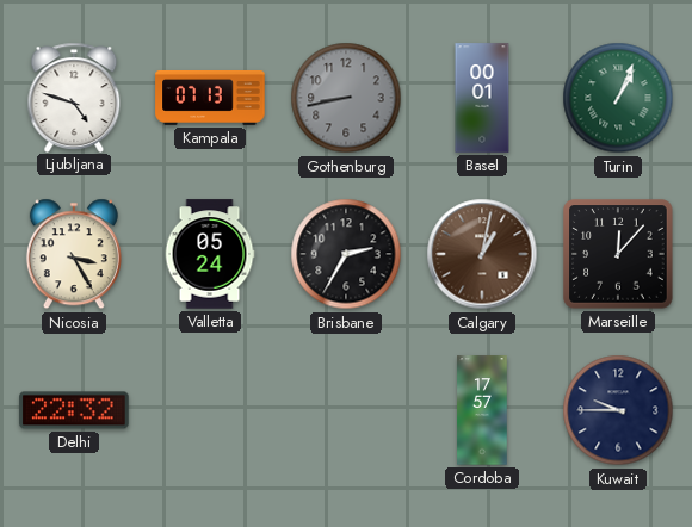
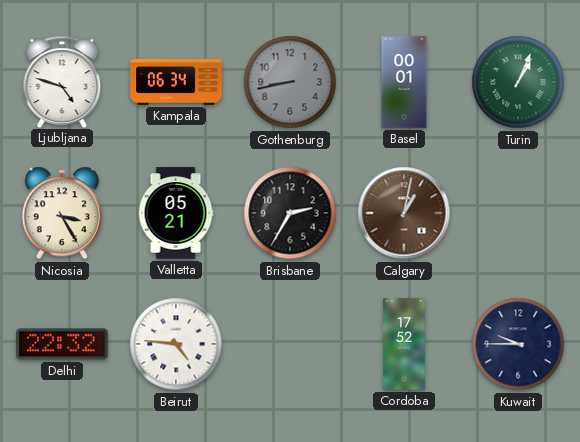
Kampala: 07:13 -> 06:34 (176, 82)
Valletta: 05:24 -> 05:21 (176, 213)
Marseille: 12:07 -> none (618, 254)
Beirut: none -> 4:46 (176, 344)
Cordoba: 17:57 -> 17:52 (404, 344)
